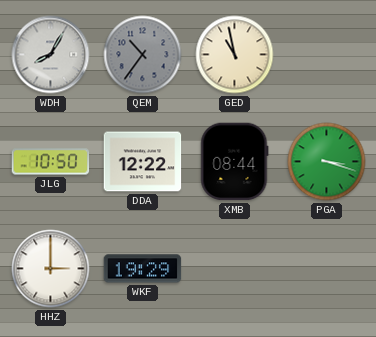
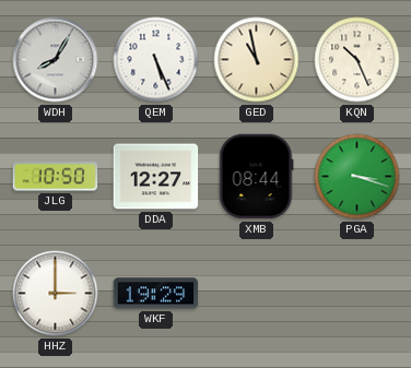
QEM: 10:36 -> 5:26 (156, 60)
QEM dial: grey -> white (156, 60)
KQN: none -> 10:26 (357, 60)
DDA: 12:22 -> 12:27 (156, 177)
